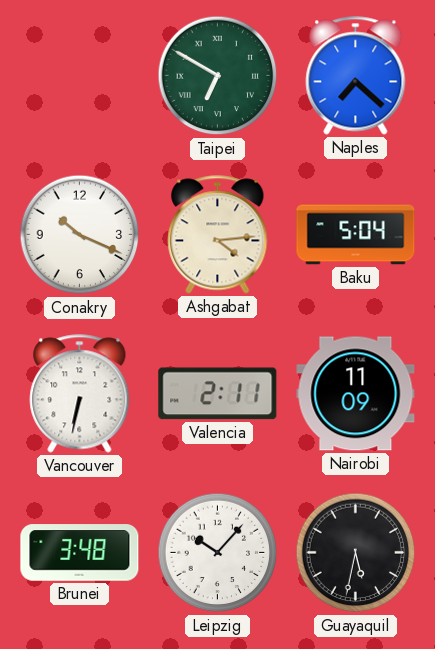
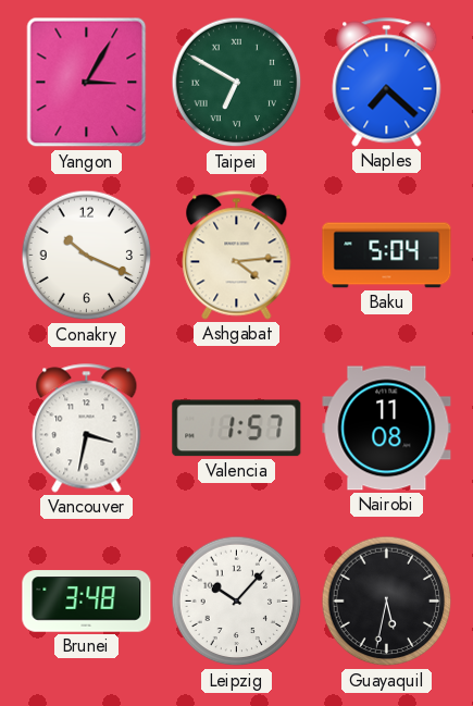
Yangon: none -> 3:05 (87, 83)
Vancouver: 6:32 -> 3:32 (87, 429)
Valencia: 2:11 -> 1:57 (237, 429)
Nairobi: 11:09 -> 11:08 (387, 429)
